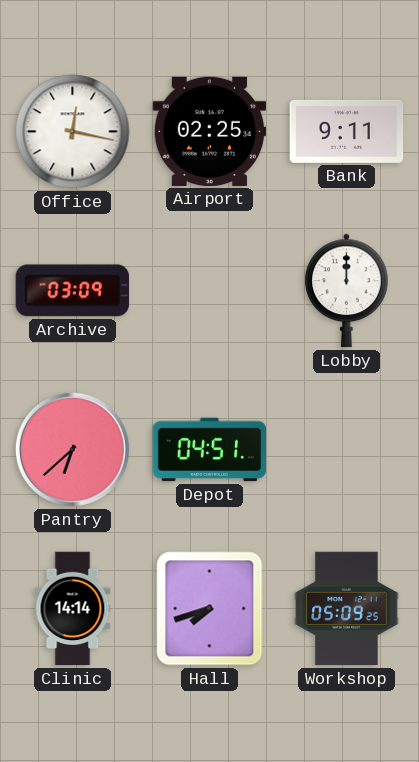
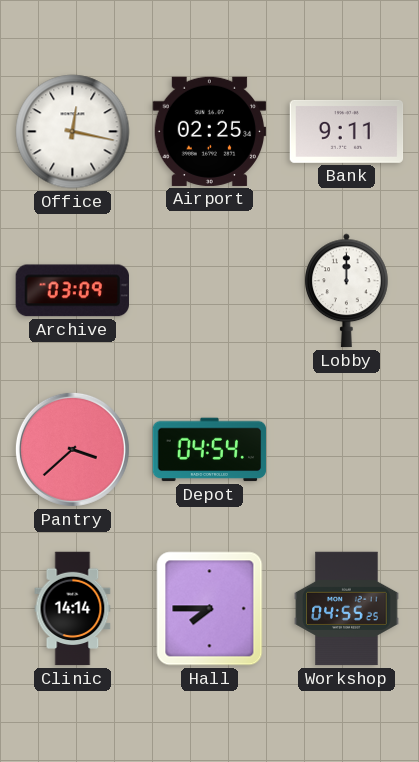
Pantry: 6:38 -> 3:38 (72, 449)
Depot: 04:51 -> 04:54 (210, 450)
Hall: 7:42 -> 7:45 (210, 609)
Workshop: 05:09 -> 04:55 (347, 609)
